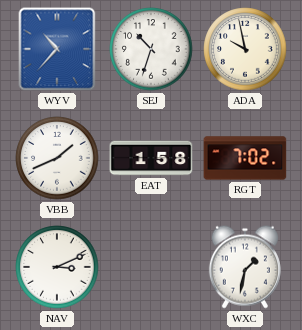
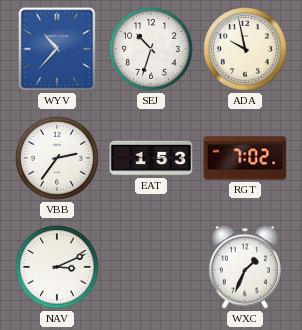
VBB: 1:41 -> 2:36 (57, 158)
EAT: 1:58 -> 1:53 (151, 158)
WXC: 1:32 -> 1:34 (245, 267)
